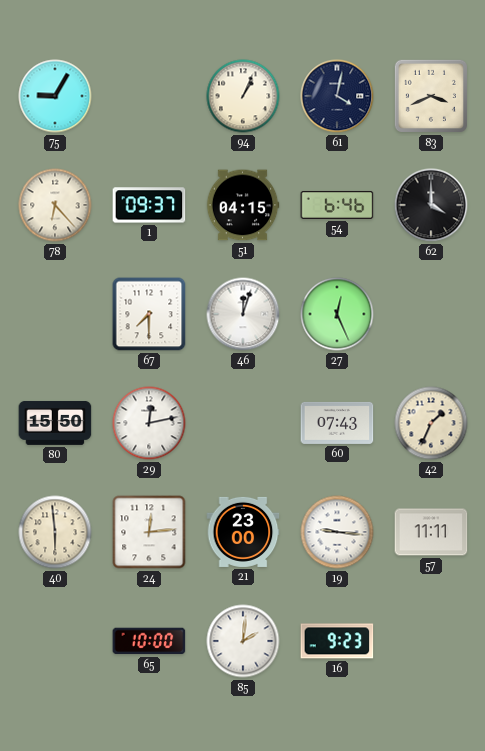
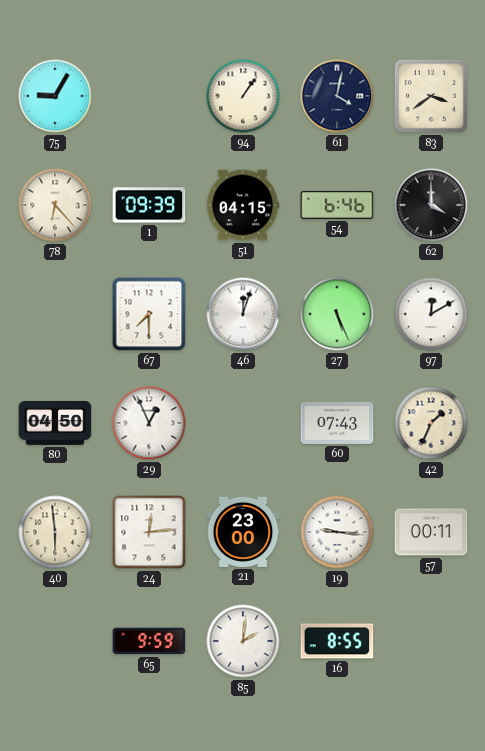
94: 1:04 -> 1:06 (243, 96)
83: 3:41 -> 3:39 (431, 96)
1: 09:37 -> 09:39 (149, 205)
27: 12:26 -> 5:26 (337, 314)
97: none -> 12:10 (431, 314)
80: 15:50 -> 04:50 (55, 423)
29: 12:13 -> 12:56 (149, 423)
57: 11:11 -> 00:11 (431, 532)
65: 10:00 -> 9:59 (149, 641)
16: 9:23 -> 8:55 (337, 641)
